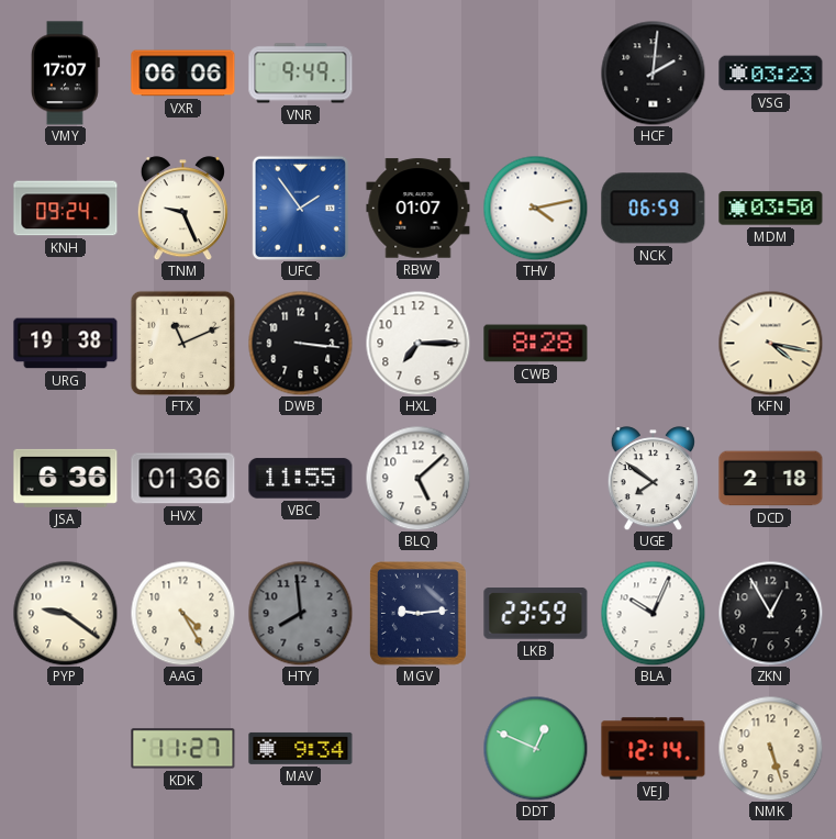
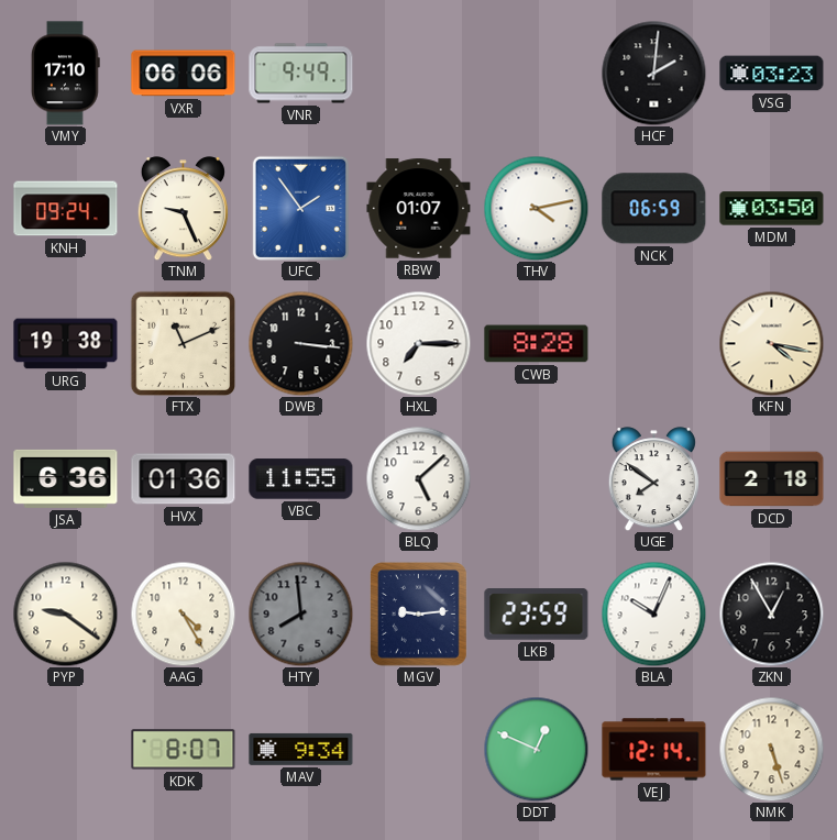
VMY: 17:07 -> 17:10 (65, 74)
KDK: 11:27 -> 8:07 (184, 750)
